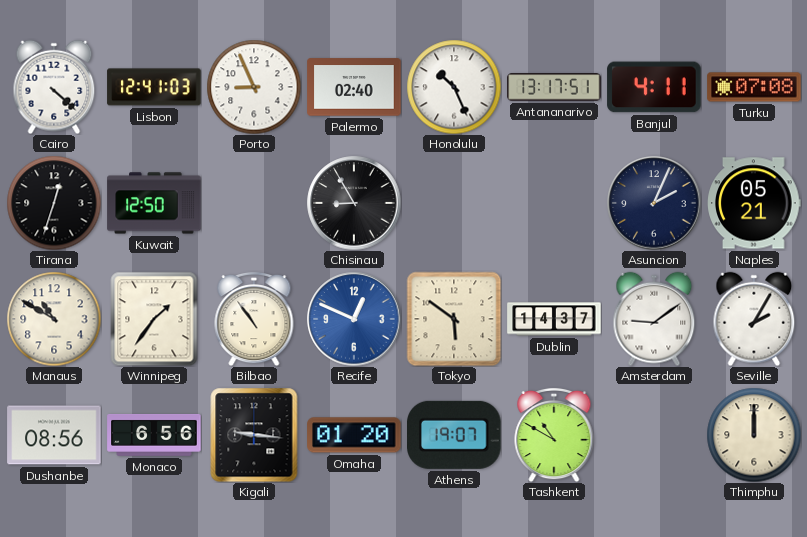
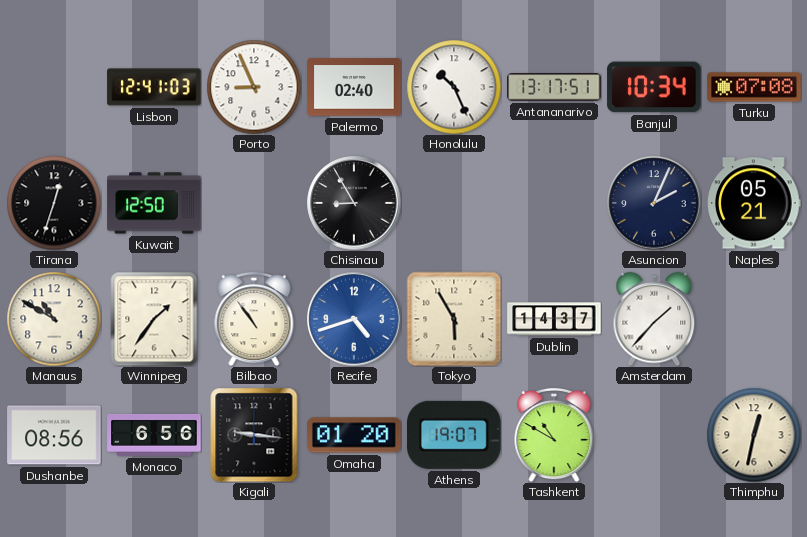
Cairo: 4:22 -> none (54, 87)
Banjul: 4:11 -> 10:34 (654, 87)
Recife: 12:49 -> 4:42 (354, 319)
Tokyo: 5:51 -> 5:55 (454, 319)
Amsterdam: 9:09 -> 1:37 (654, 319)
Seville: 2:05 -> none (754, 319)
Thimphu: 12:00 -> 12:32 (754, 435)
